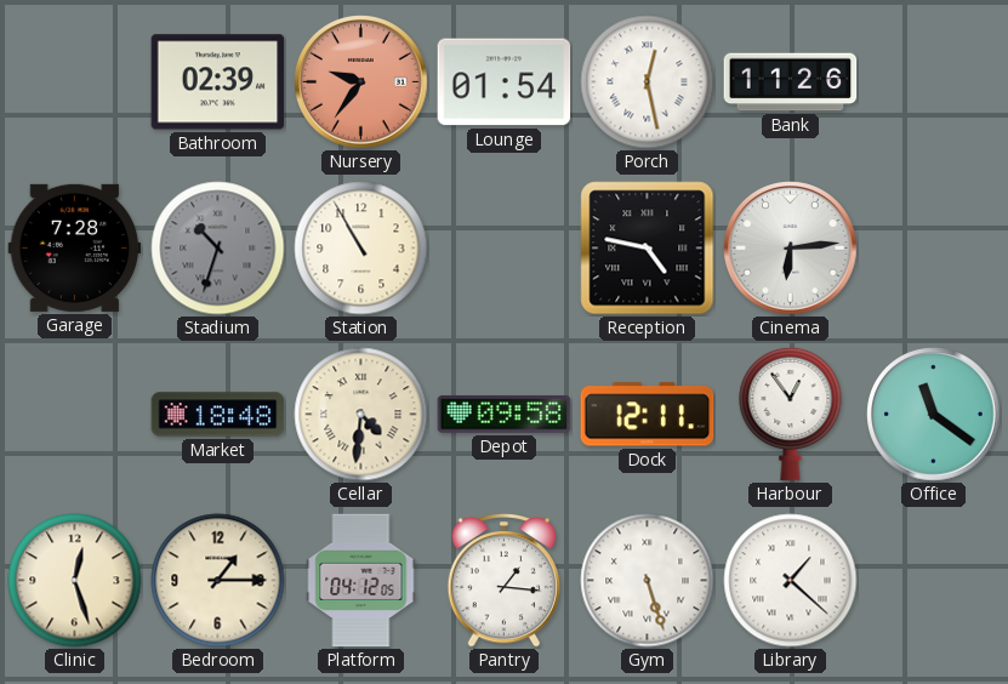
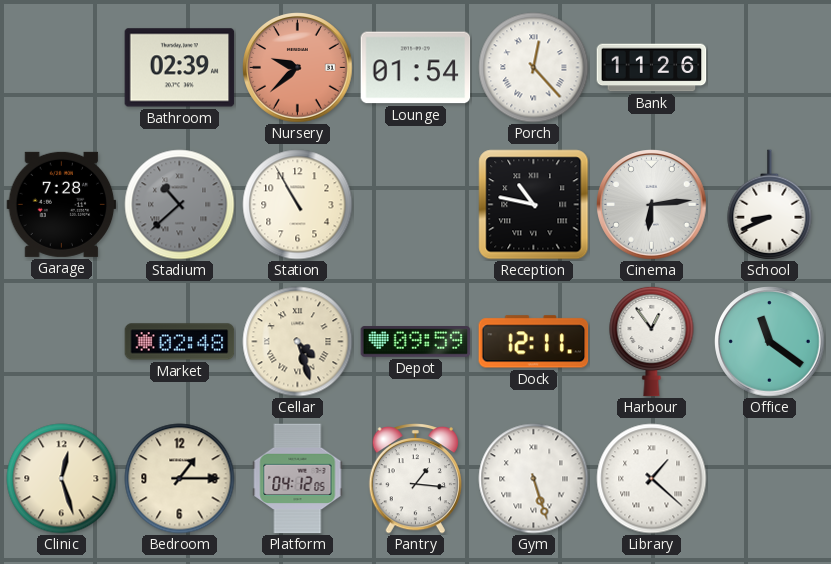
Nursery: 9:36 -> 9:38 (298, 68)
Porch: 12:28 -> 12:23 (534, 68)
Stadium: 10:33 -> 10:38 (180, 205)
Reception: 4:47 -> 10:47 (534, 205)
School: none -> 8:41 (770, 205)
Market: 18:48 -> 02:48 (180, 342)
Cellar: 4:31 -> 4:27 (298, 342)
Depot: 09:58 -> 09:59 (416, 342)
